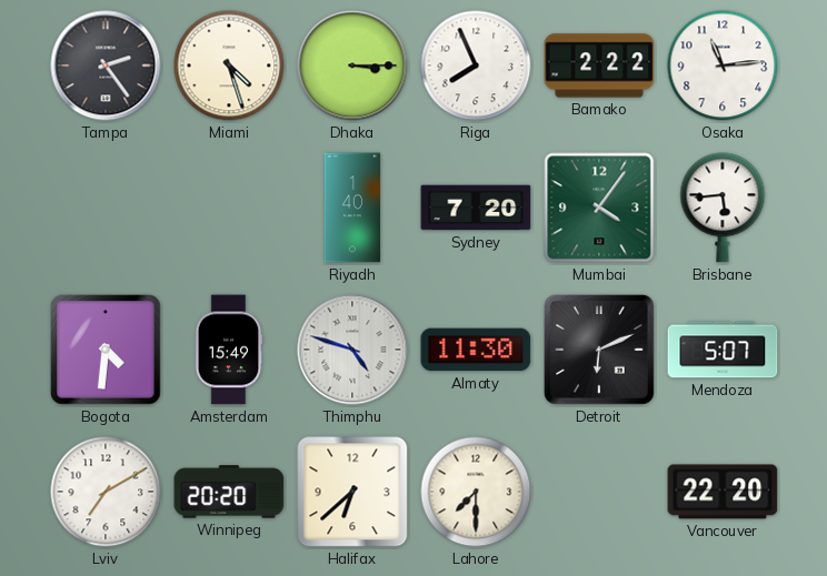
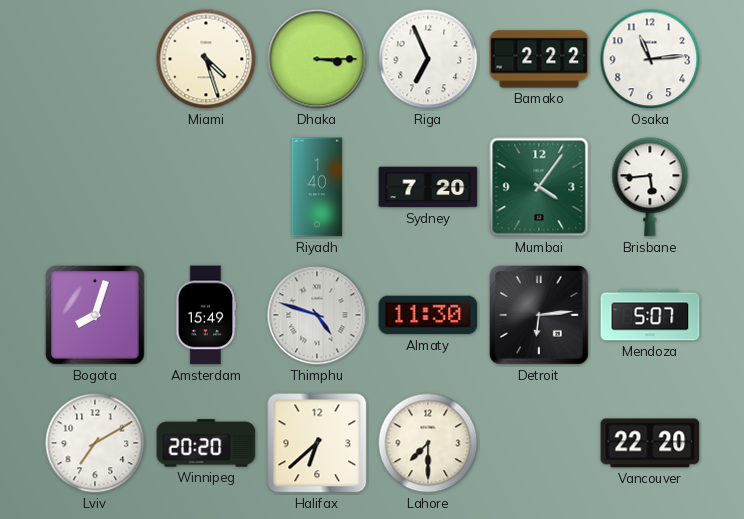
Tampa: 2:24 -> none (106, 65)
Riga: 7:56 -> 6:56 (428, 59)
Bogota: 4:31 -> 8:03 (95, 315)
Detroit: 6:11 -> 6:14 (539, 315)
